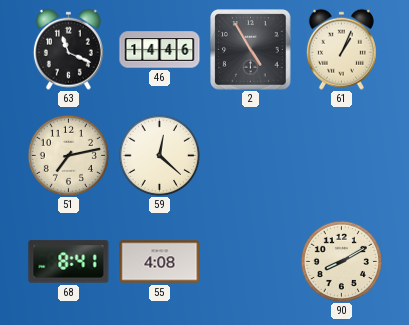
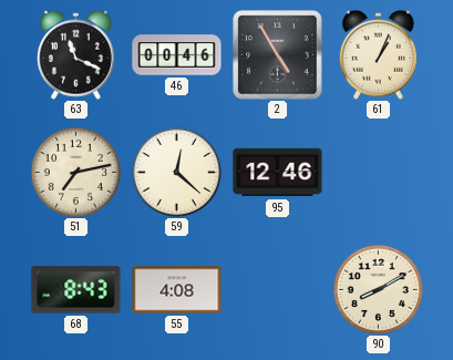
46: 14:46 -> 00:46 (177, 55)
95: none -> 12:46 (278, 173)
68: 8:41 -> 8:43 (76, 290)
